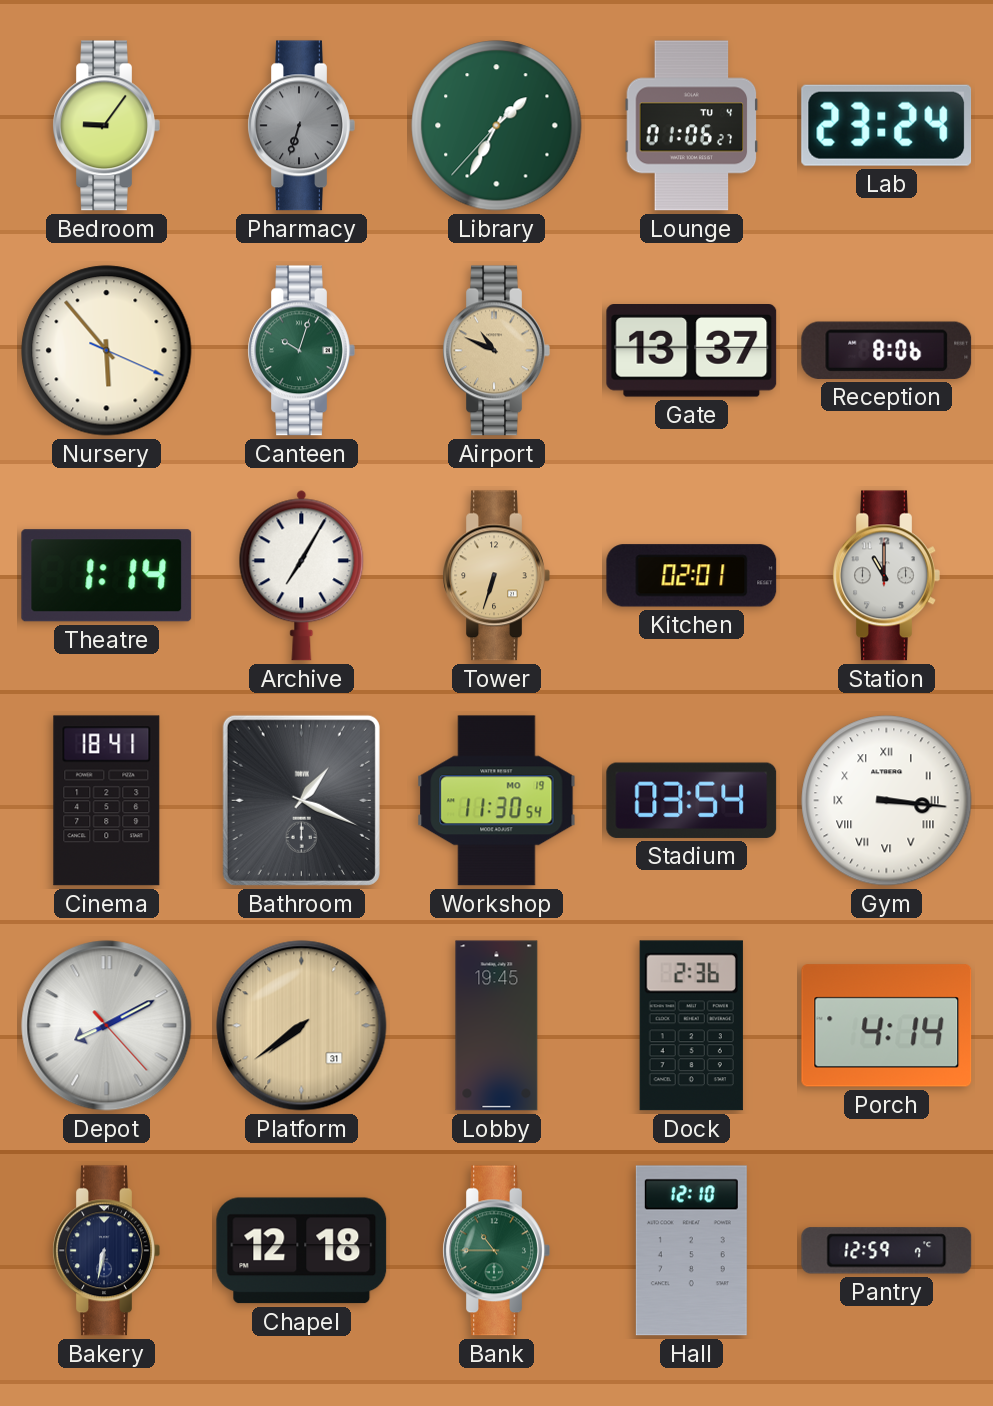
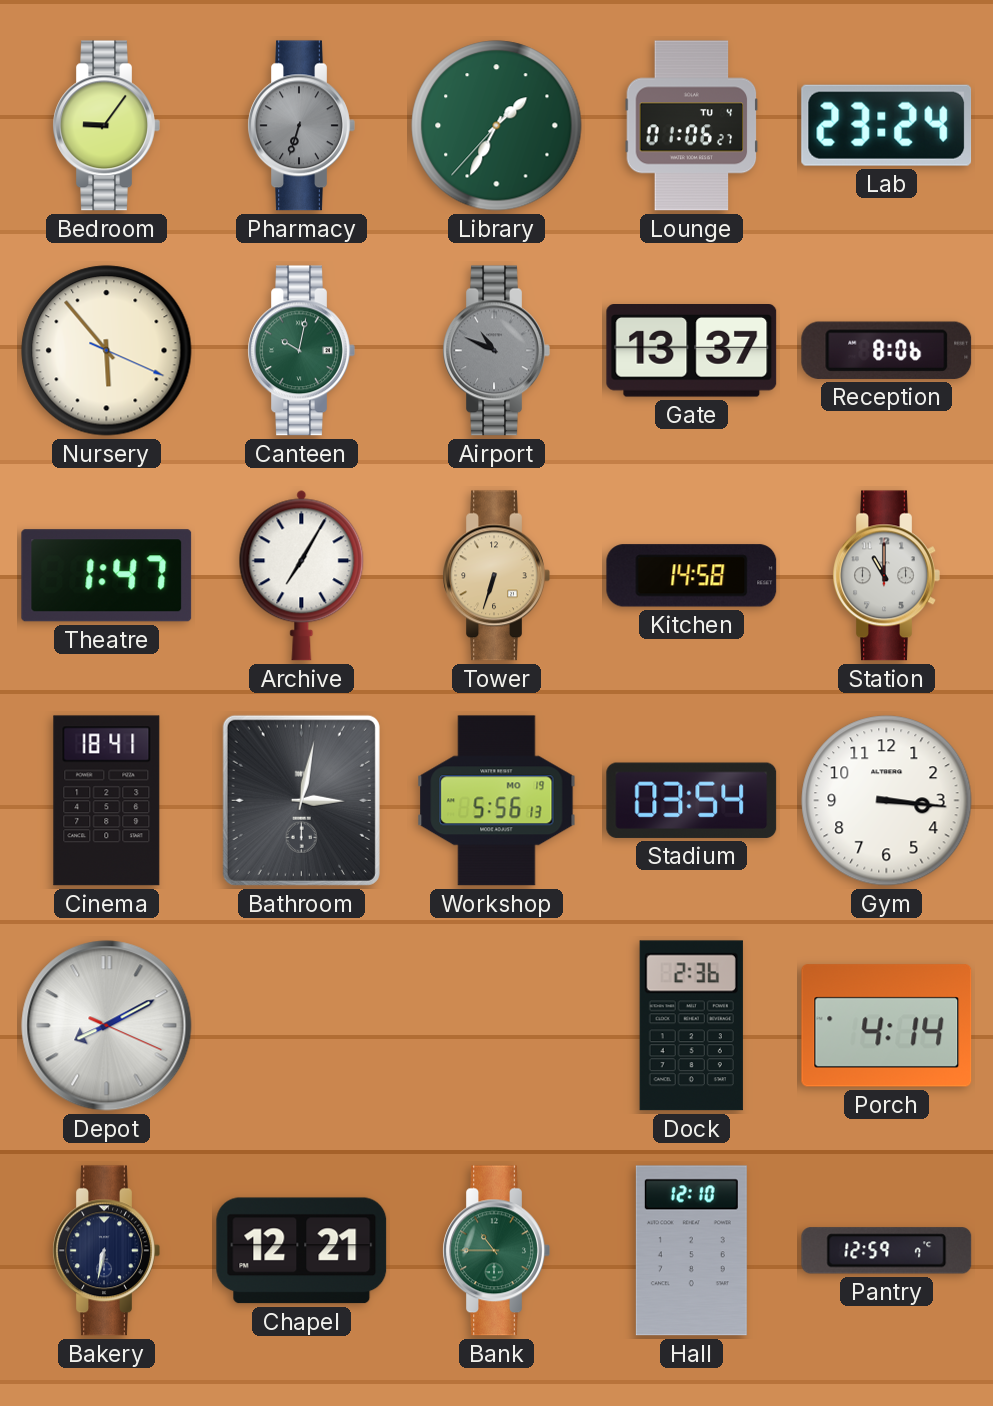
Canteen: 10:03 -> 10:02 (301, 351)
Airport dial: champagne -> grey (496, 351)
Theatre: 1:14 -> 1:47 (107, 576)
Kitchen: 02:01 -> 14:58 (692, 576)
Bathroom: 1:19 -> 3:02 (301, 800)
Workshop: 11:30 -> 5:56 (497, 801)
Gym numerals: Roman -> Arabic (887, 801)
Depot: 8:10:23 -> 8:10:19 (107, 1026)
Platform: 7:39 -> none (302, 1026)
Lobby: 19:45 -> none (497, 1026)
Chapel: 12:18 -> 12:21 (302, 1251)
